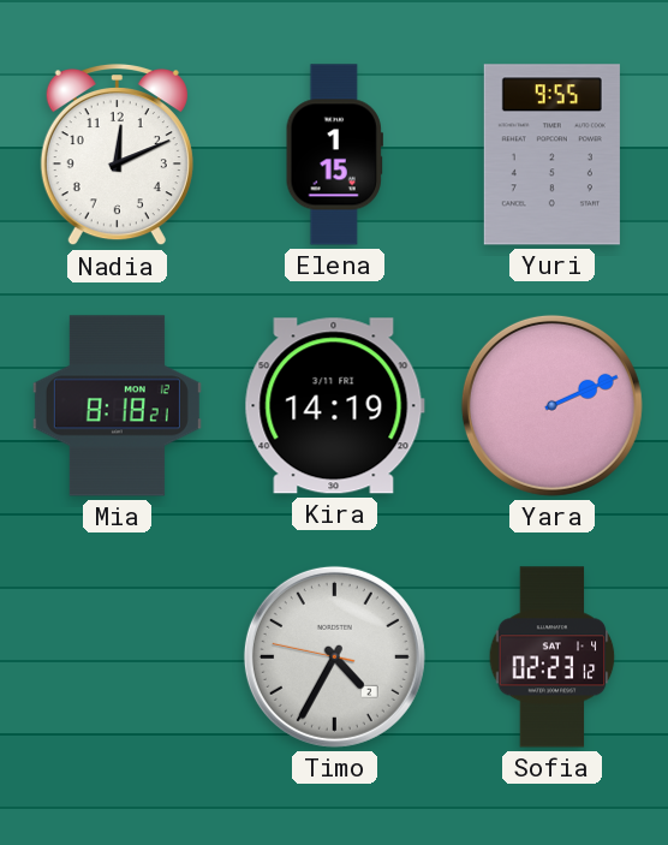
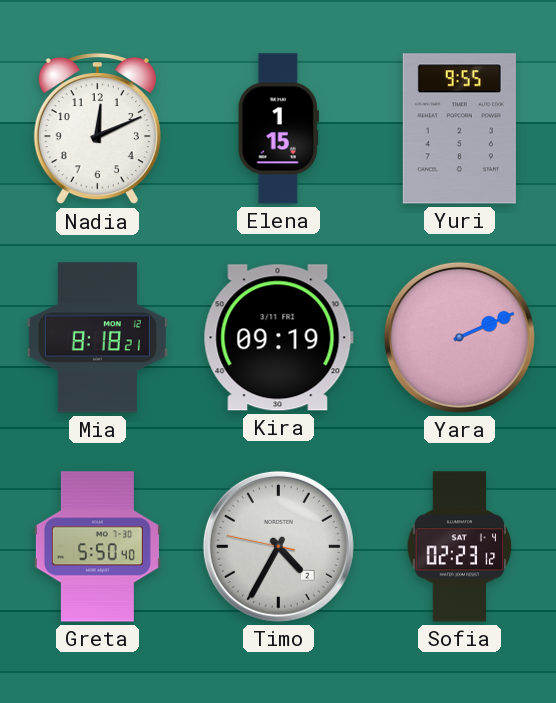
Kira: 14:19 -> 09:19 (278, 338)
Greta: none -> 5:50 (97, 547)
